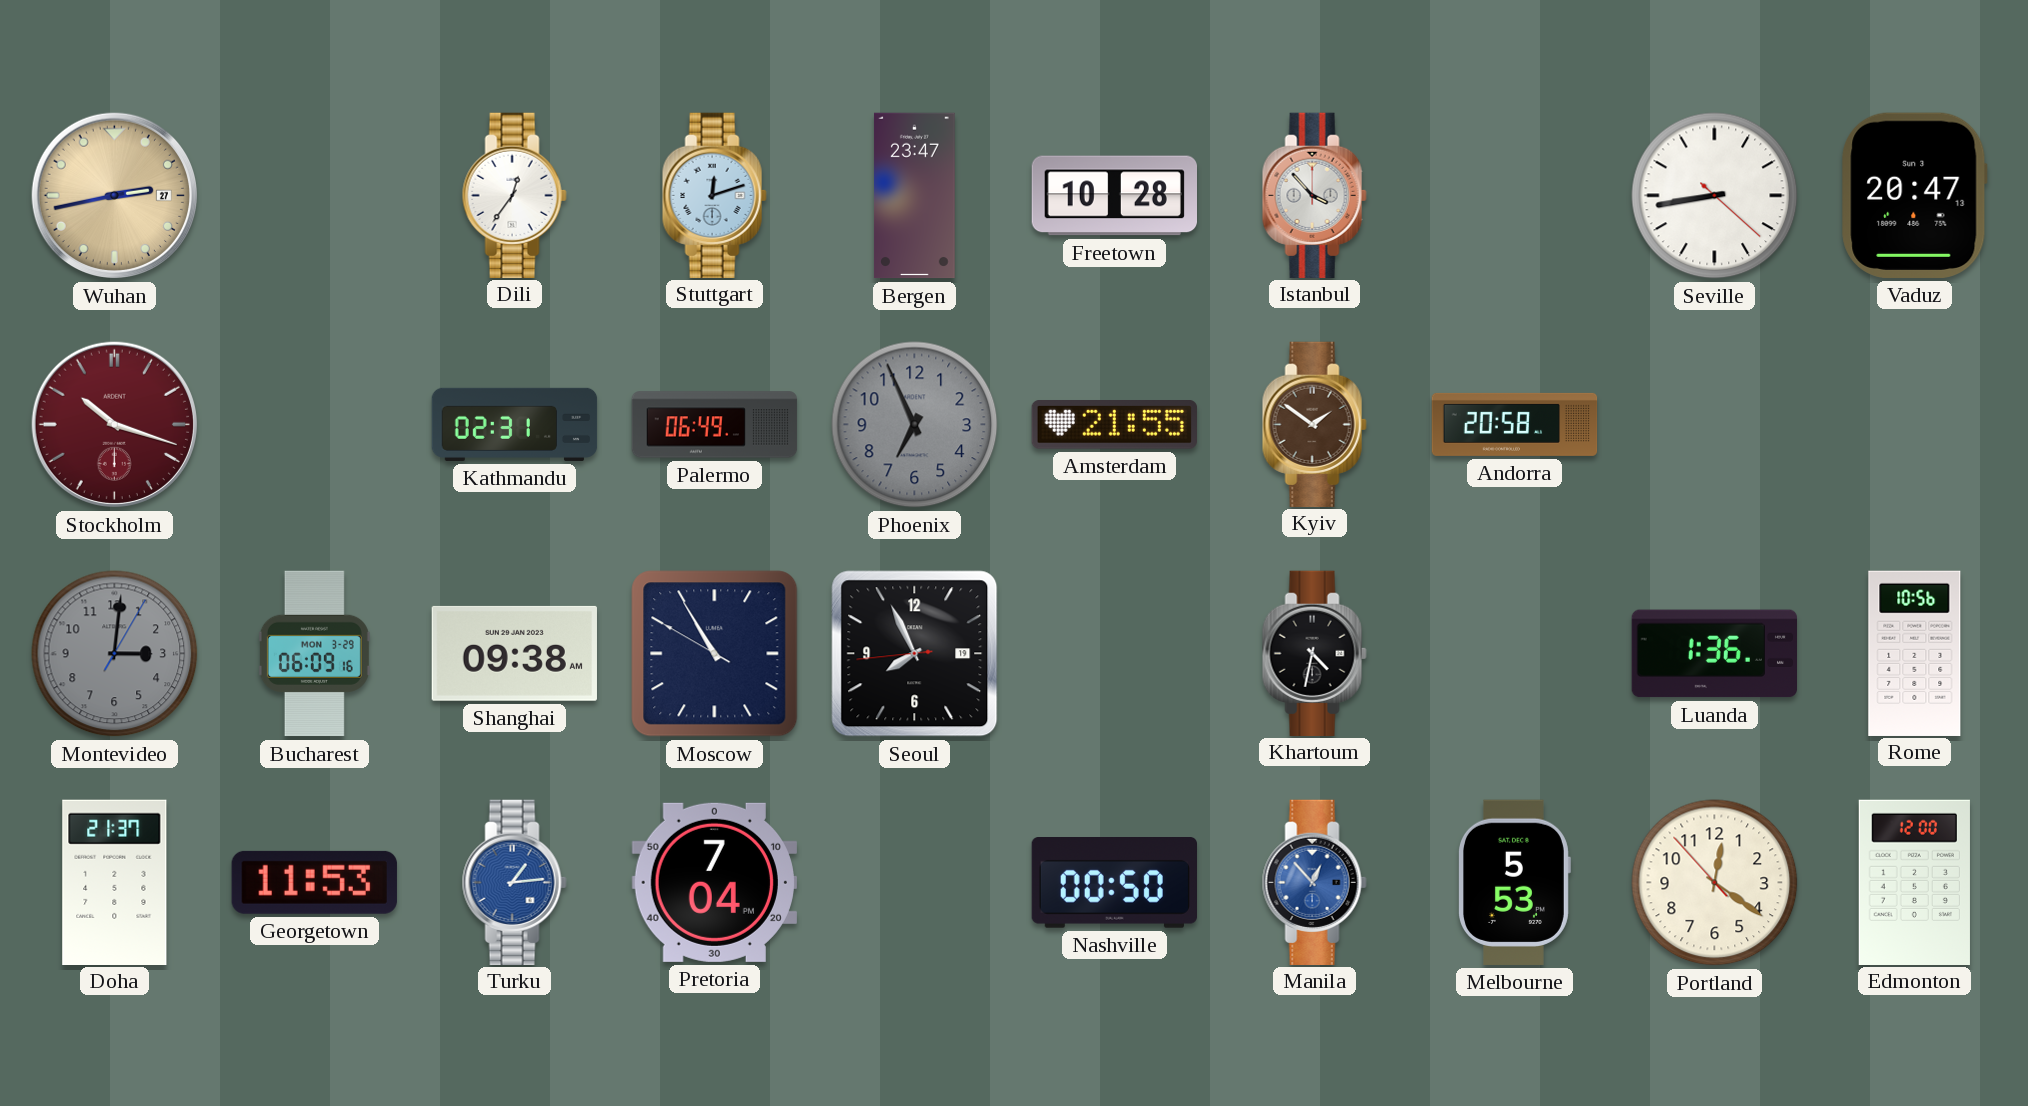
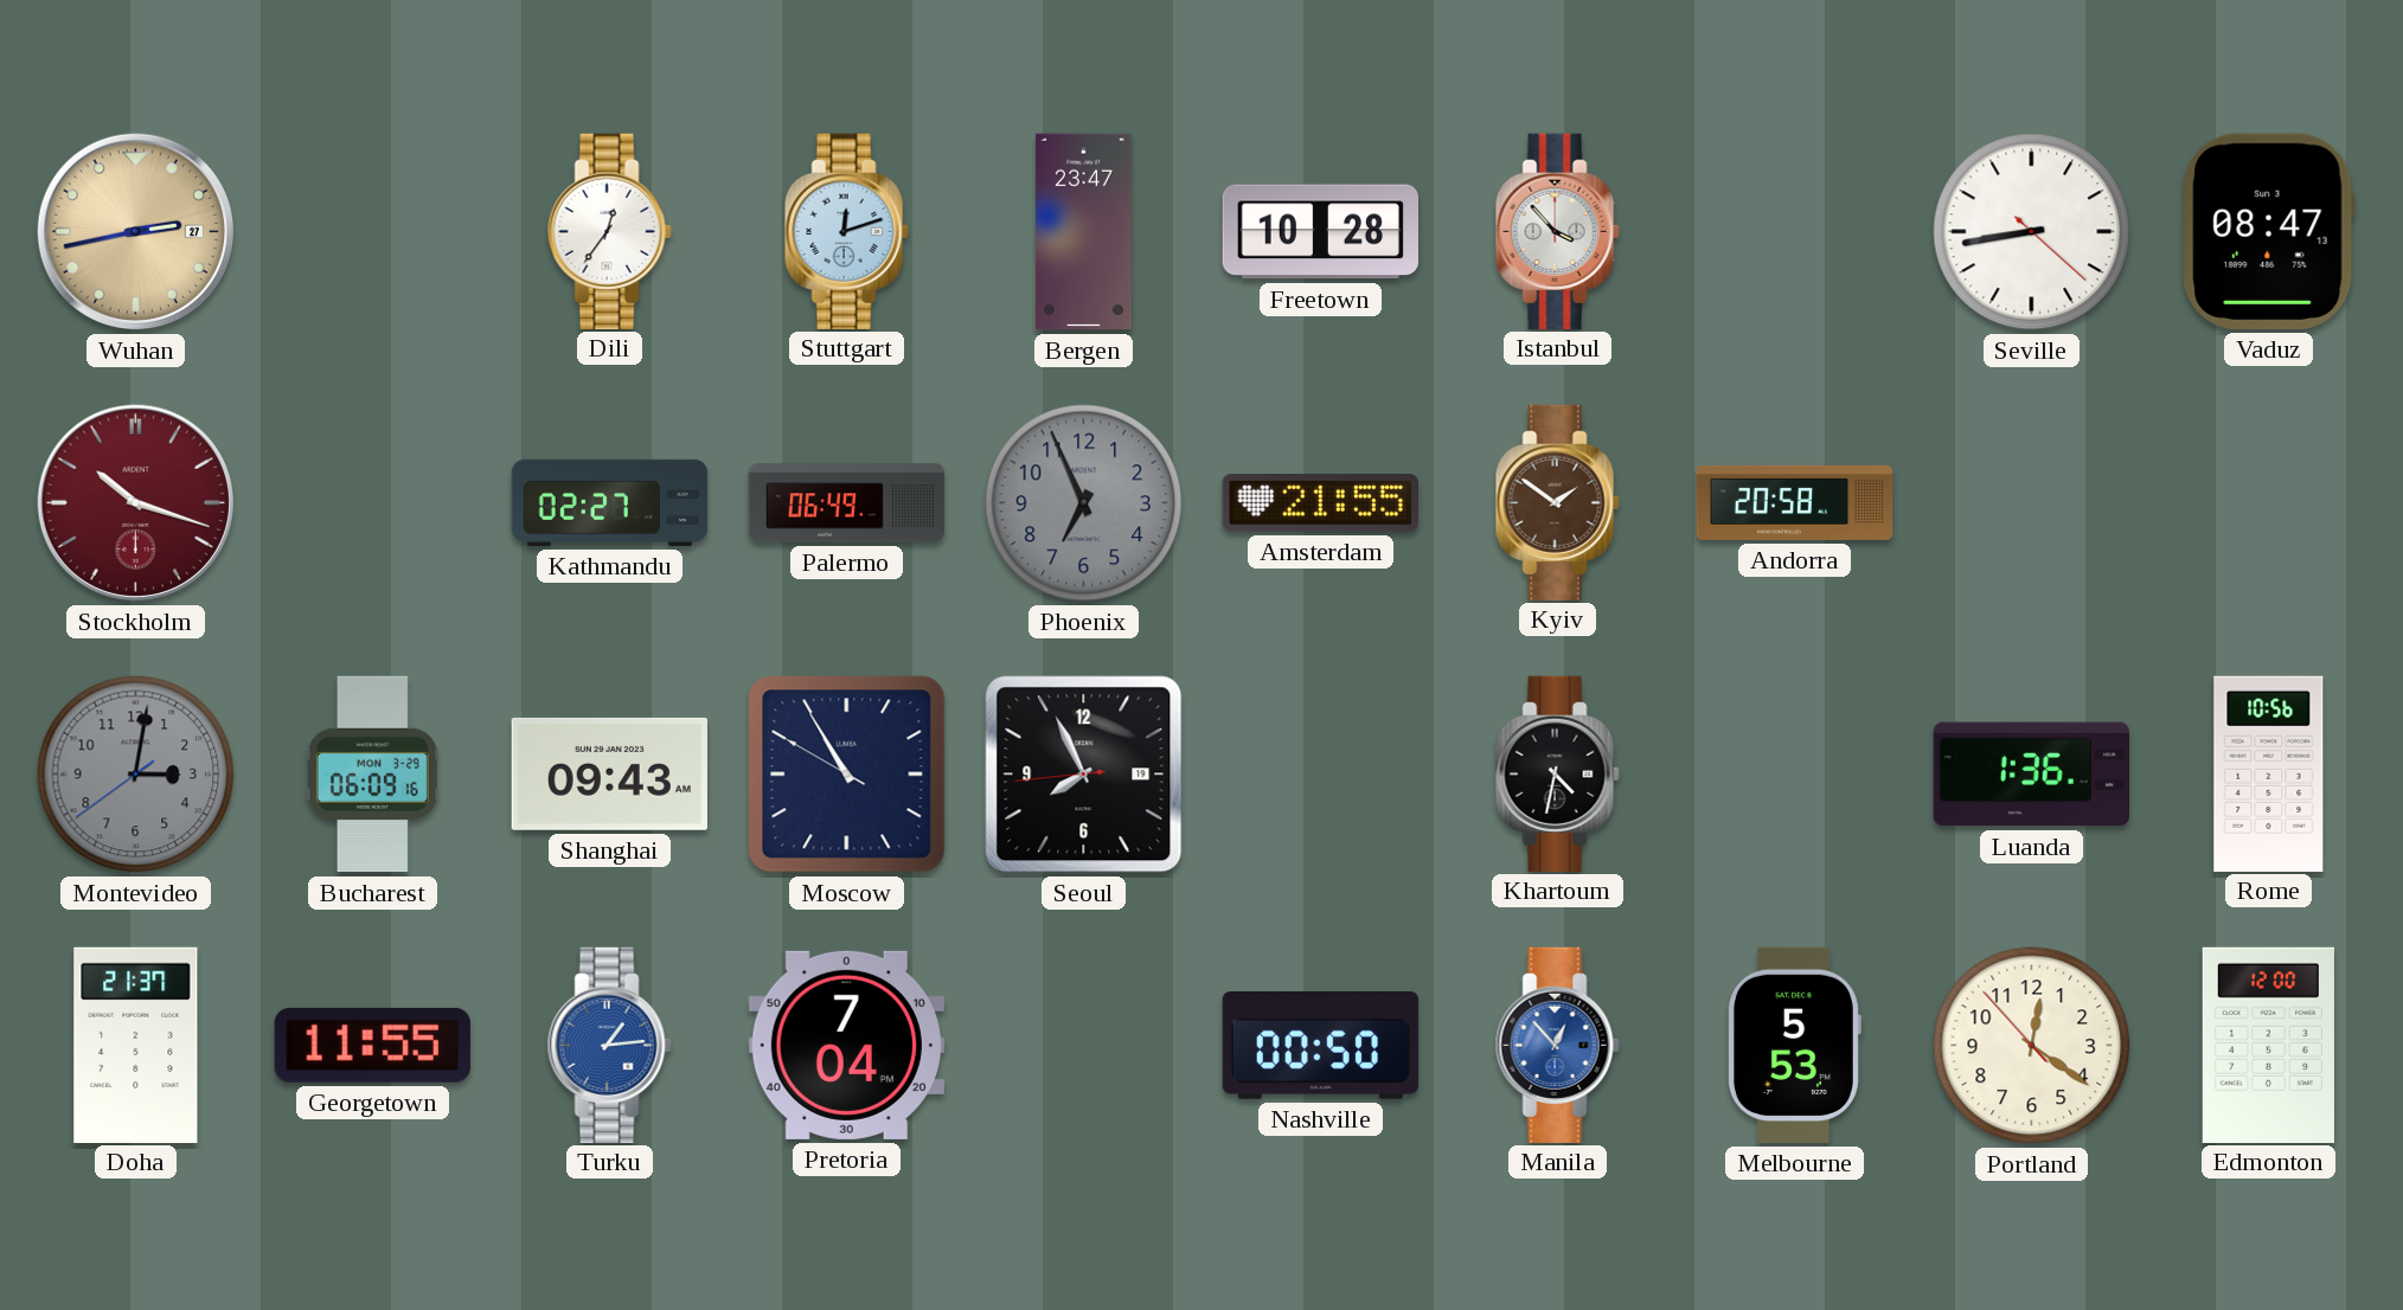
Vaduz: 20:47 -> 08:47 (2269, 231)
Kathmandu: 02:31 -> 02:27 (610, 502)
Montevideo: 3:01:05 -> 3:01:39 (136, 775)
Shanghai: 09:38 -> 09:43 (609, 773)
Georgetown: 11:53 -> 11:55 (372, 1045)
